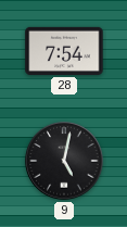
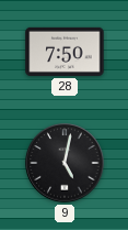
28: 7:54 -> 7:50 (65, 52)
